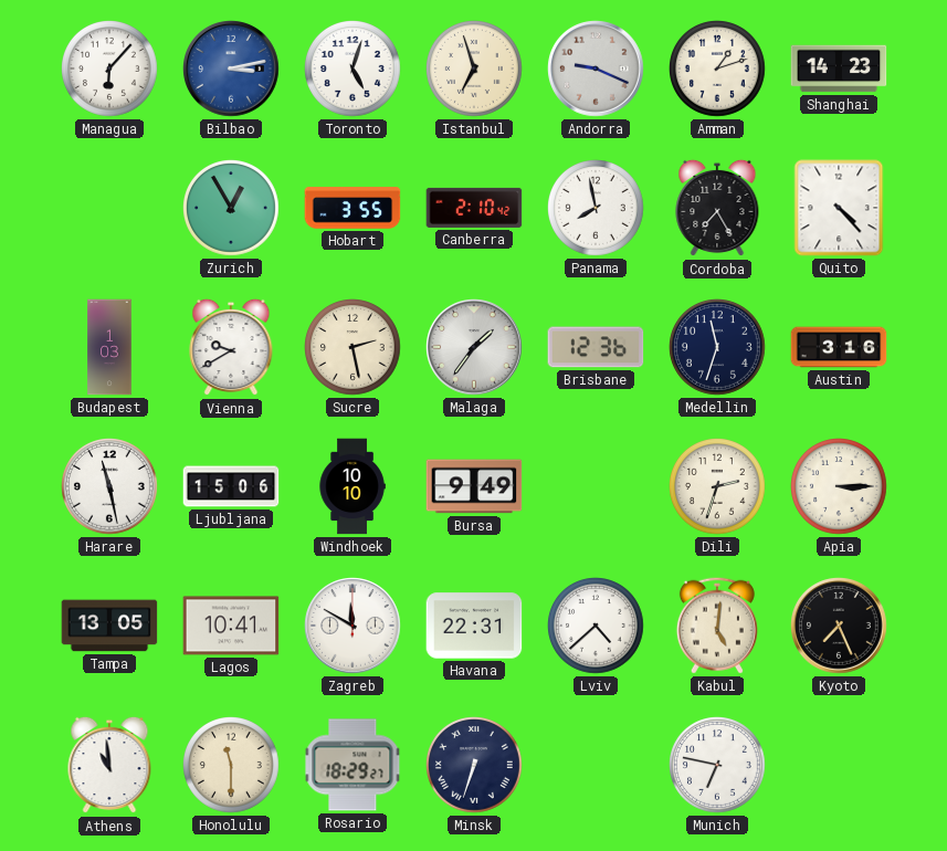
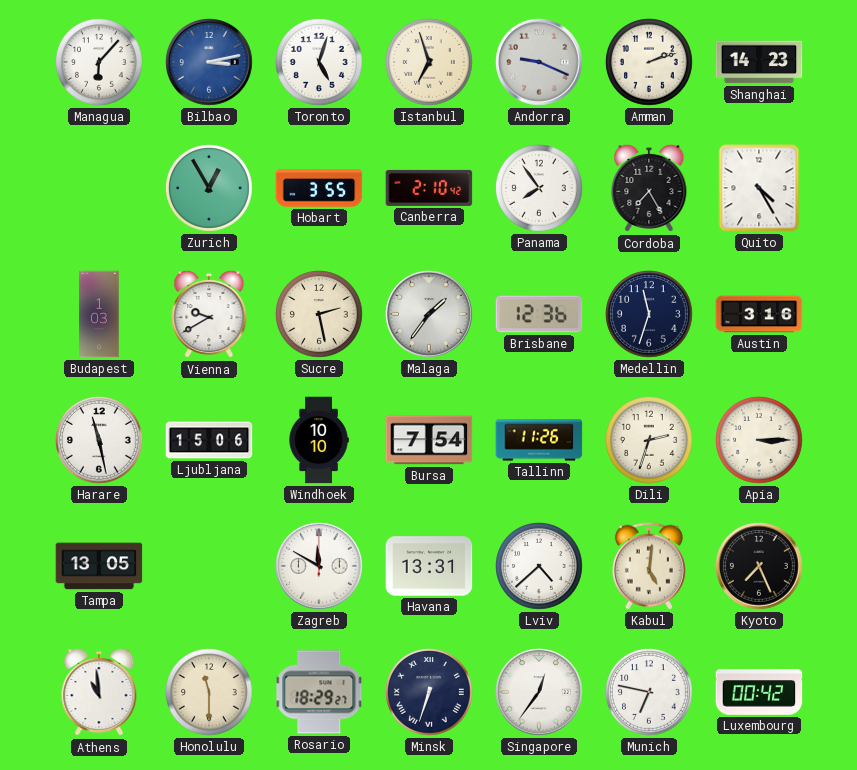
Amman: 1:12 -> 2:12 (650, 63)
Panama: 7:58 -> 7:54 (540, 189)
Quito: 4:23 -> 4:25 (759, 188)
Bursa: 9:49 -> 7:54 (429, 440)
Tallinn: none -> 11:26 (539, 440)
Lagos: 10:41 -> none (231, 626)
Havana: 22:31 -> 13:31 (429, 566)
Singapore: none -> 12:36 (539, 692)
Luxembourg: none -> 00:42 (759, 692)
